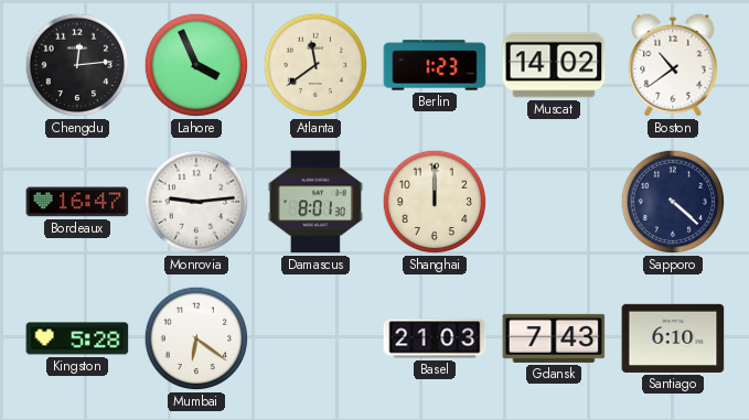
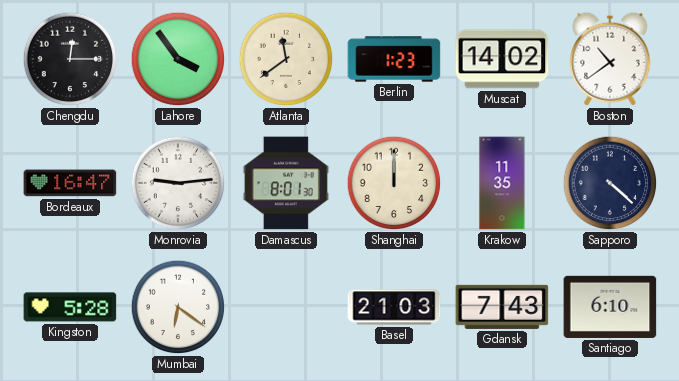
Chengdu: 12:14 -> 12:15 (70, 59)
Lahore: 3:56 -> 3:54 (178, 59)
Krakow: none -> 11:35 (502, 183)
